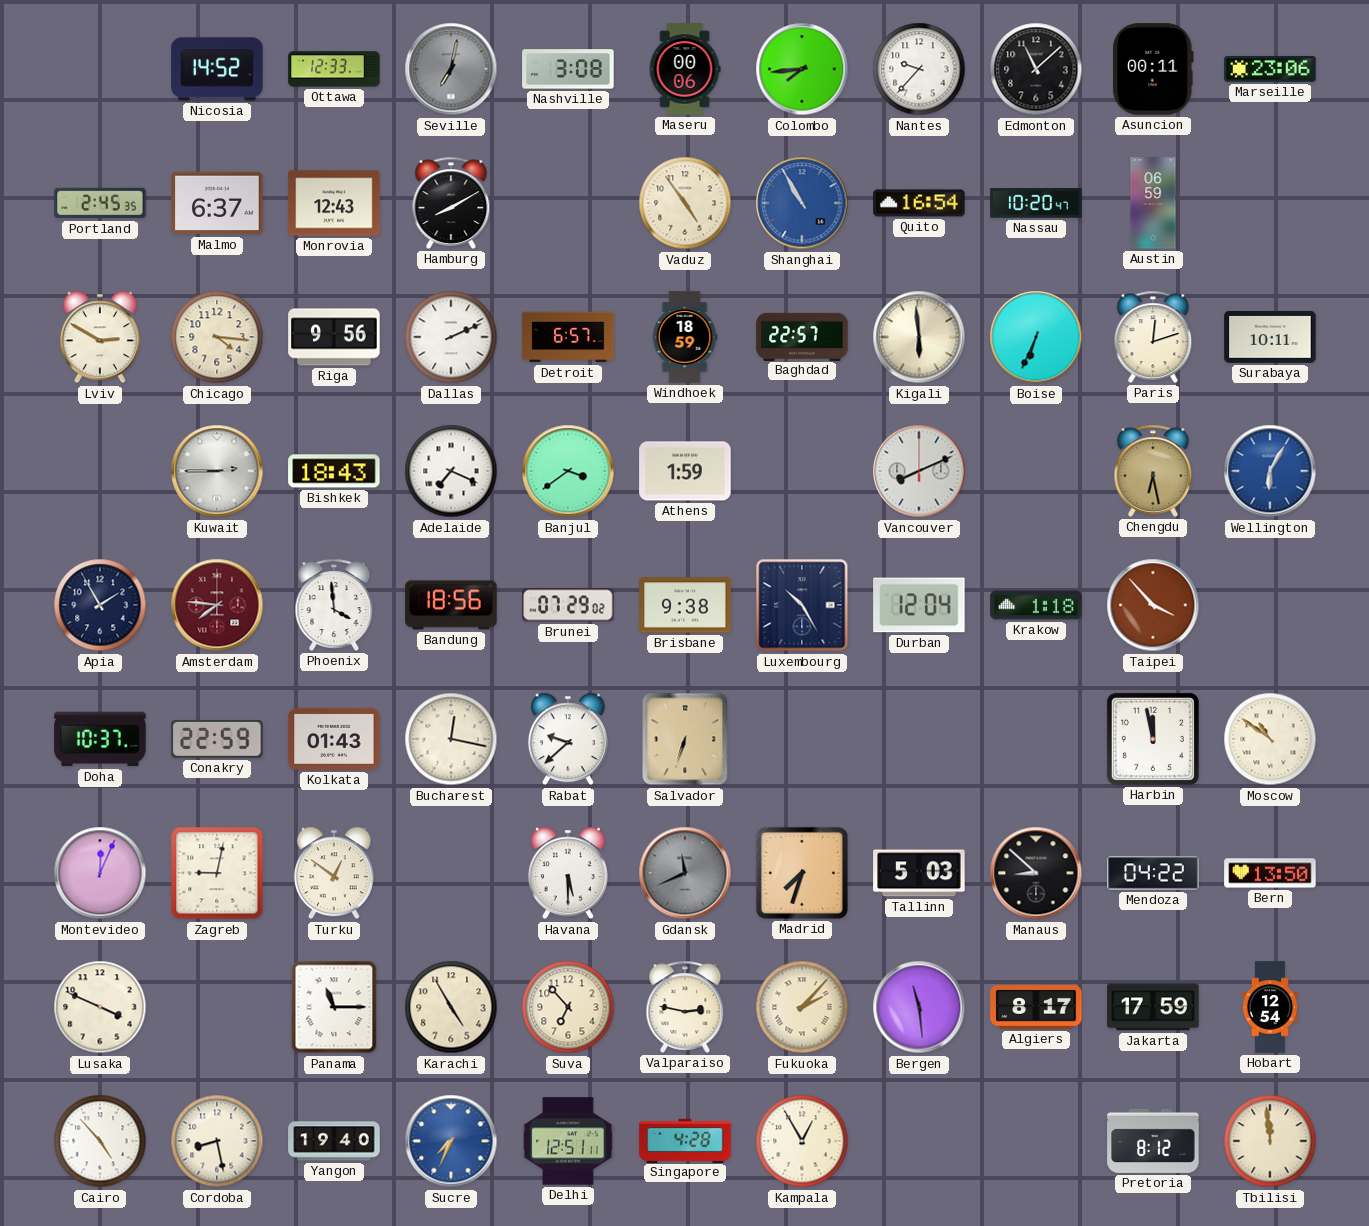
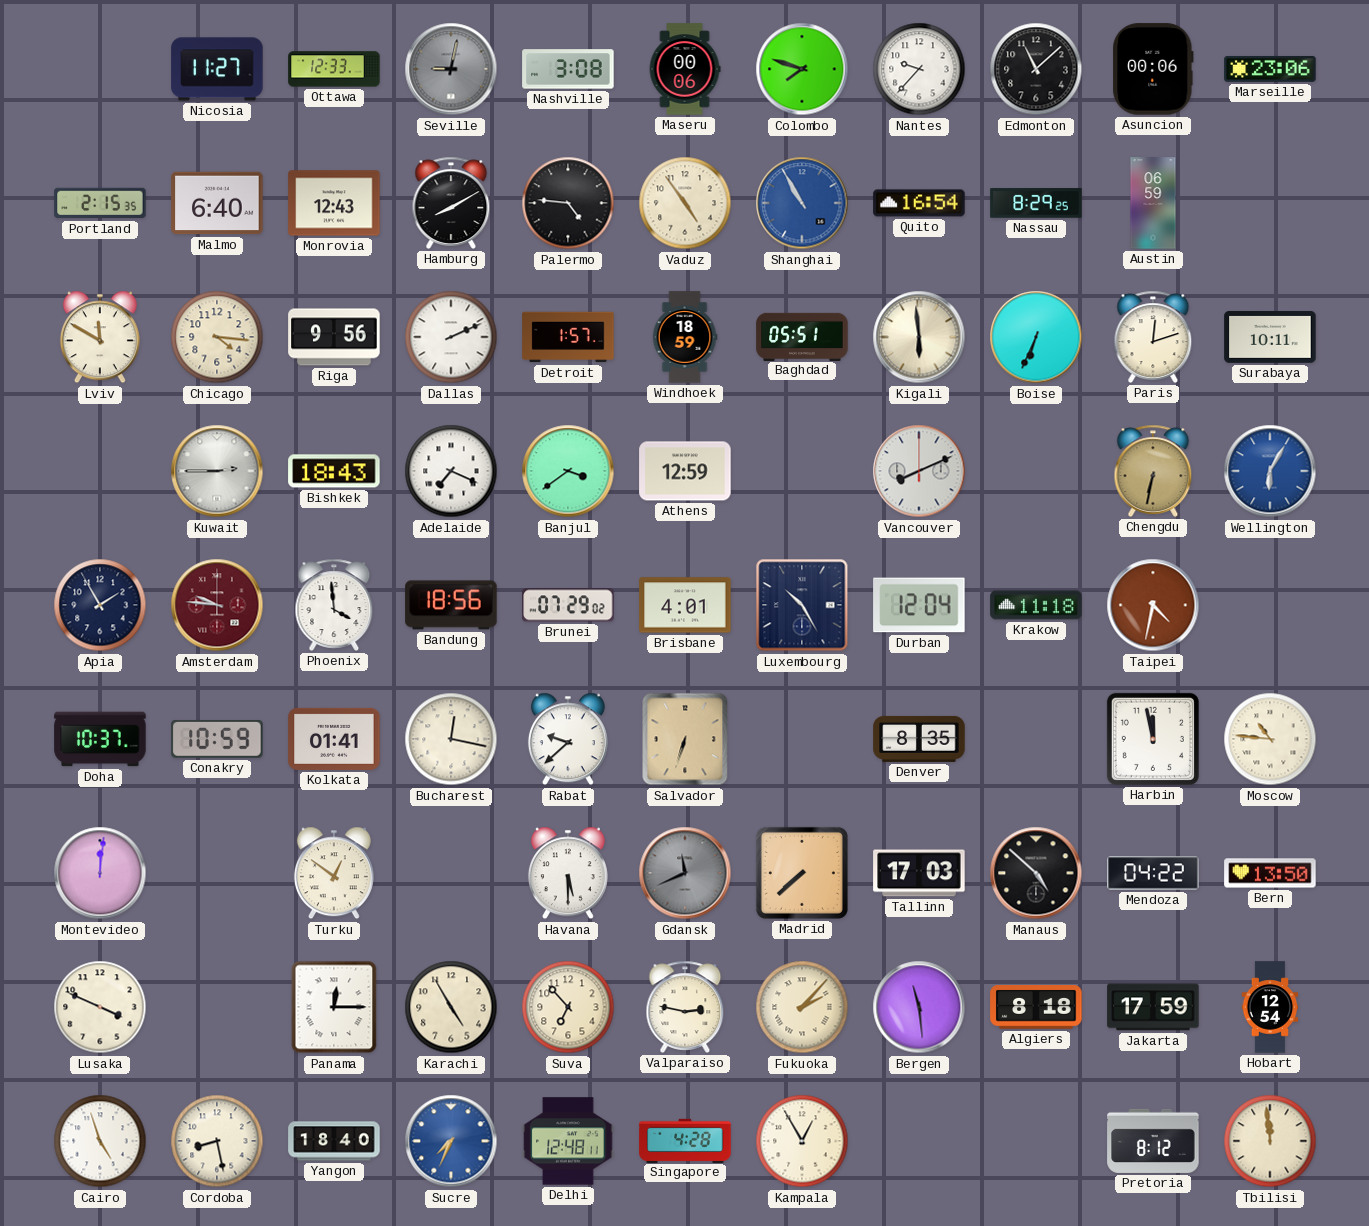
Nicosia: 14:52 -> 11:27 (217, 69)
Seville: 7:02 -> 9:02 (451, 69)
Colombo: 7:44 -> 7:48 (802, 69)
Asuncion: 00:11 -> 00:06 (1153, 69)
Portland: 2:45 -> 2:15 (100, 203)
Malmo: 6:37 -> 6:40 (217, 203)
Palermo: none -> 4:46 (568, 203)
Nassau: 10:20 -> 8:29 (1036, 203)
Lviv: 2:50 -> 11:50 (100, 337)
Detroit: 6:57 -> 1:57 (568, 337)
Baghdad: 22:57 -> 05:51 (802, 336)
Athens: 1:59 -> 12:59 (685, 471)
Chengdu: 6:28 -> 6:32 (1153, 471)
Amsterdam: 7:46 -> 9:46 (217, 605)
Brisbane: 9:38 -> 4:01 (685, 605)
Krakow: 1:18 -> 11:18 (1036, 605)
Taipei: 3:53 -> 4:32 (1153, 605)
Conakry: 22:59 -> 10:59 (217, 739)
Kolkata: 01:43 -> 01:41 (334, 739)
Denver: none -> 8:35 (919, 739)
Moscow: 10:51 -> 10:46 (1270, 739)
Montevideo: 12:04 -> 12:01 (100, 873)
Zagreb: 9:02 -> none (217, 873)
Madrid: 7:33 -> 7:38 (802, 873)
Tallinn: 5:03 -> 17:03 (919, 873)
Manaus: 8:52 -> 4:52 (1036, 873)
Panama: 11:15 -> 12:15 (334, 1007)
Algiers: 8:17 -> 8:18 (1036, 1007)
Cairo: 4:53 -> 4:57 (100, 1141)
Yangon: 19:40 -> 18:40 (334, 1141)
Delhi: 12:51 -> 12:48 (568, 1141)
